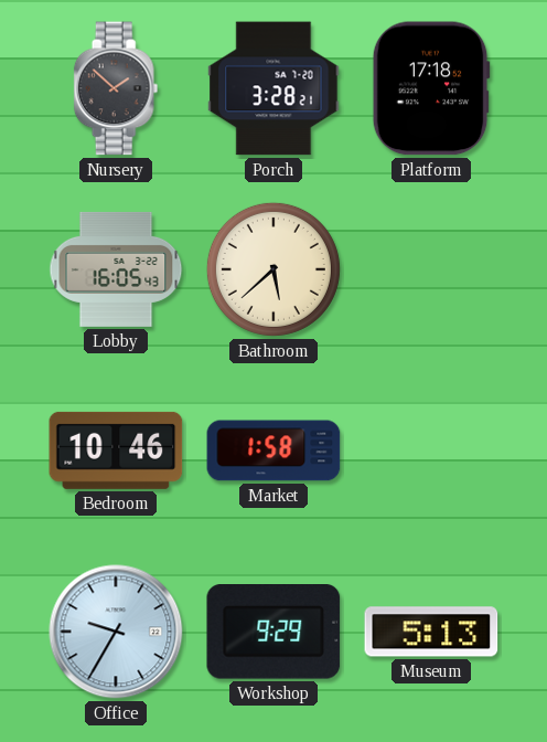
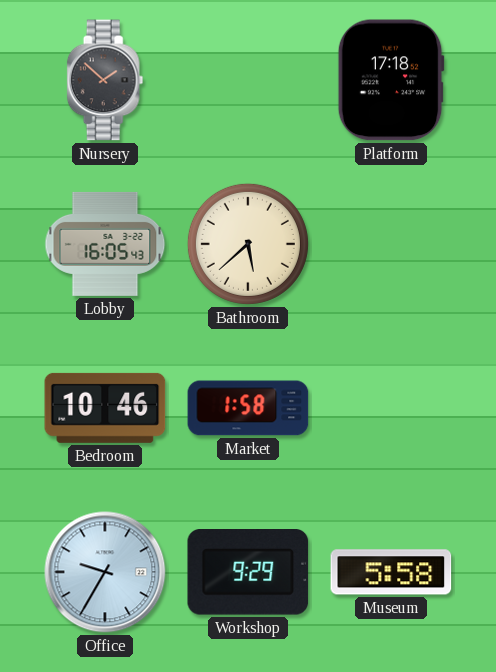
Porch: 3:28 -> none (273, 88)
Museum: 5:13 -> 5:58 (391, 572)
